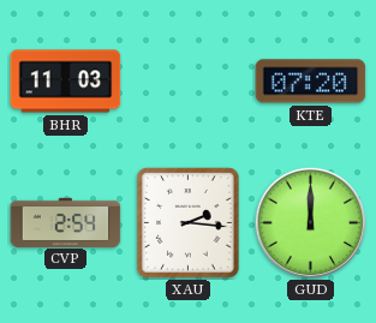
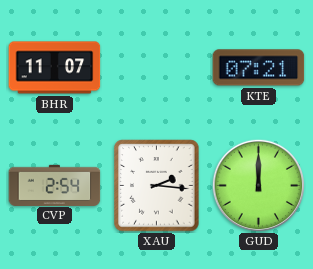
BHR: 11:03 -> 11:07 (55, 68)
KTE: 07:20 -> 07:21 (259, 68)
